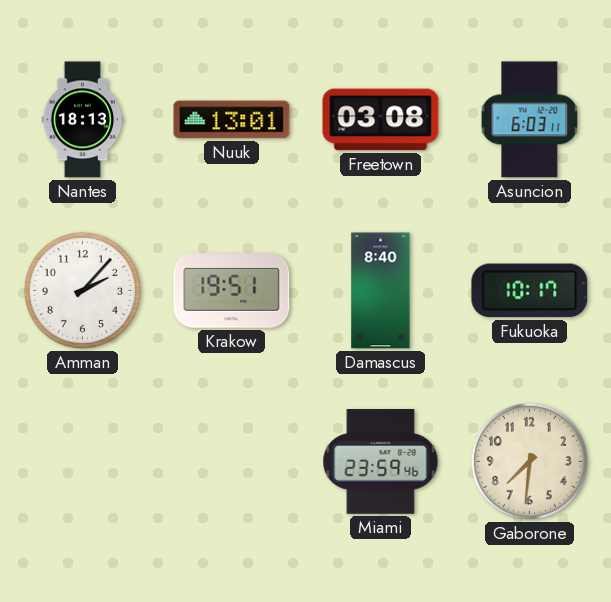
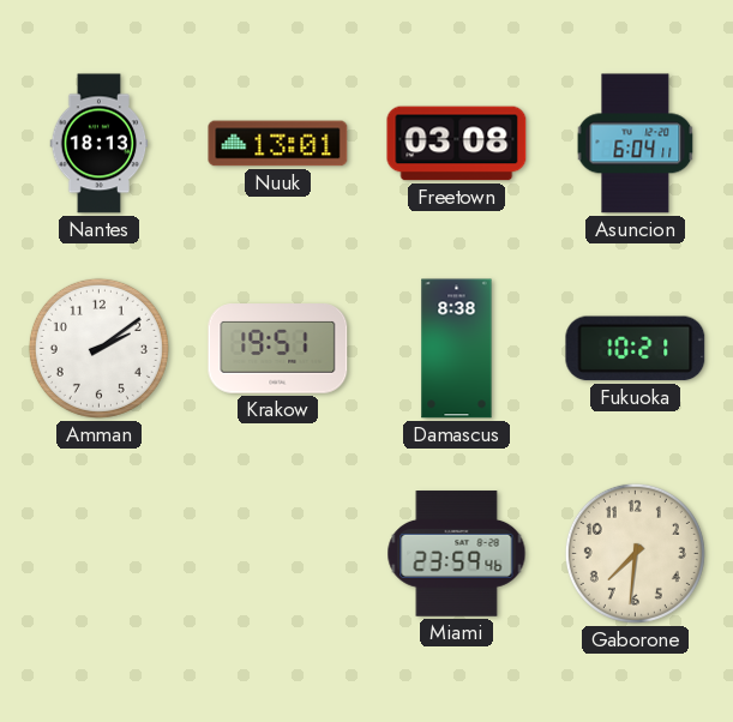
Asuncion: 6:03 -> 6:04 (636, 144)
Amman: 2:07 -> 2:09 (98, 348)
Damascus: 8:40 -> 8:38 (457, 349)
Fukuoka: 10:17 -> 10:21 (636, 349)
